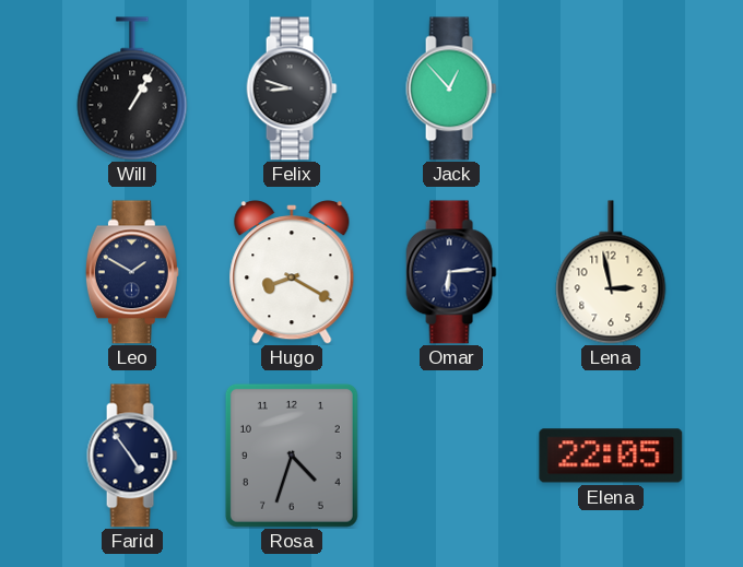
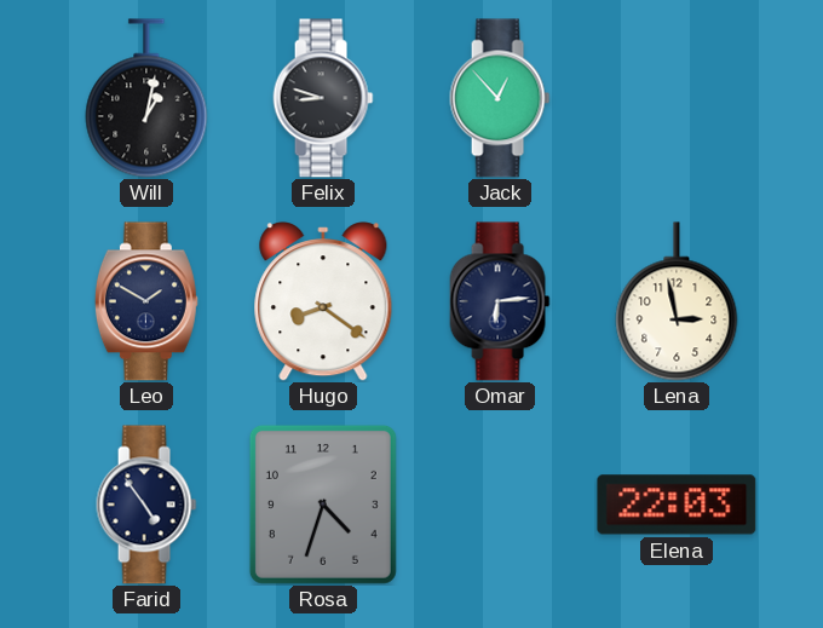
Will: 1:05 -> 1:02 (146, 98)
Hugo: 8:20 -> 8:21 (323, 301)
Elena: 22:05 -> 22:03 (677, 505)
